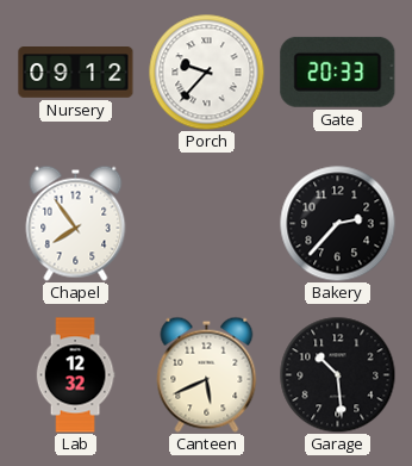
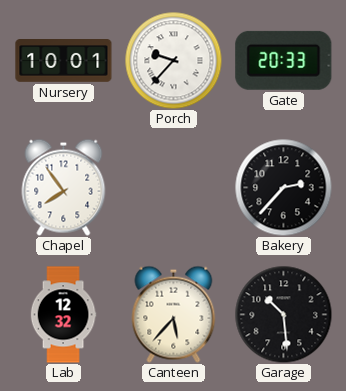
Nursery: 09:12 -> 10:01 (64, 61)
Canteen: 5:41 -> 5:37 (174, 314)
